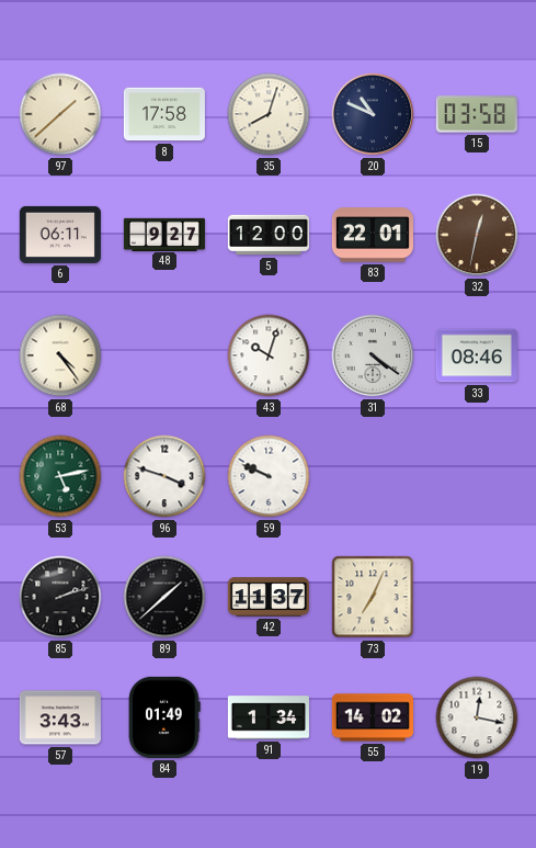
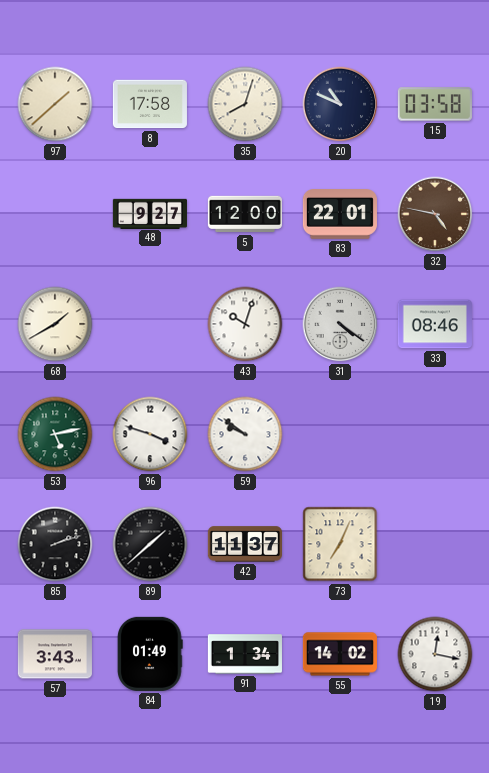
6: 06:11 -> none (60, 235)
32: 12:32 -> 4:47 (435, 214)
68: 4:24 -> 1:40 (55, 324)
59: 9:49 -> 9:51 (245, 434)
